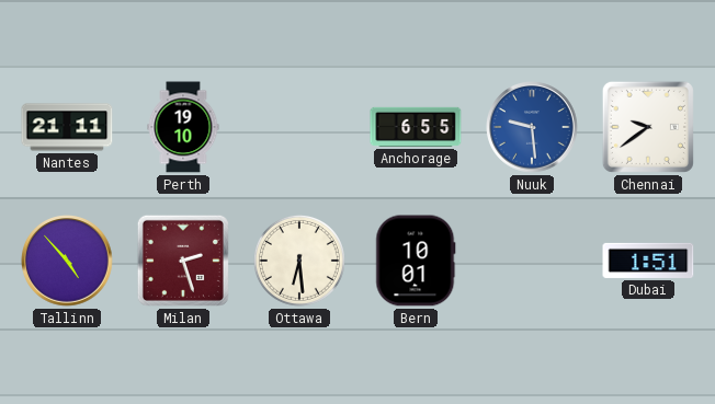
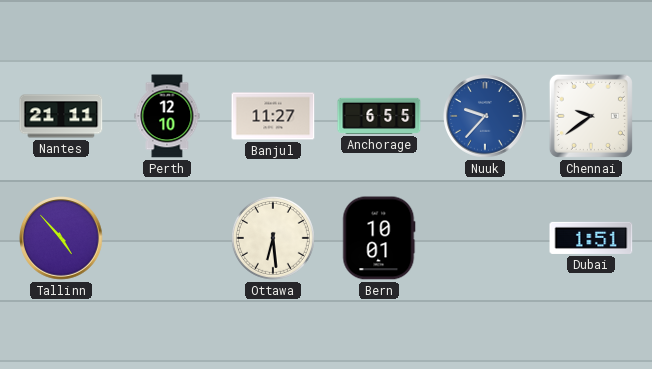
Perth: 19:10 -> 12:10 (167, 116)
Banjul: none -> 11:27 (273, 116)
Nuuk: 9:29 -> 9:37 (485, 116)
Milan: 2:27 -> none (183, 261)
